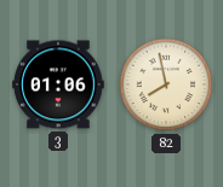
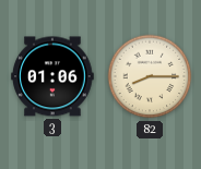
82: 7:58 -> 8:15 (150, 76)
